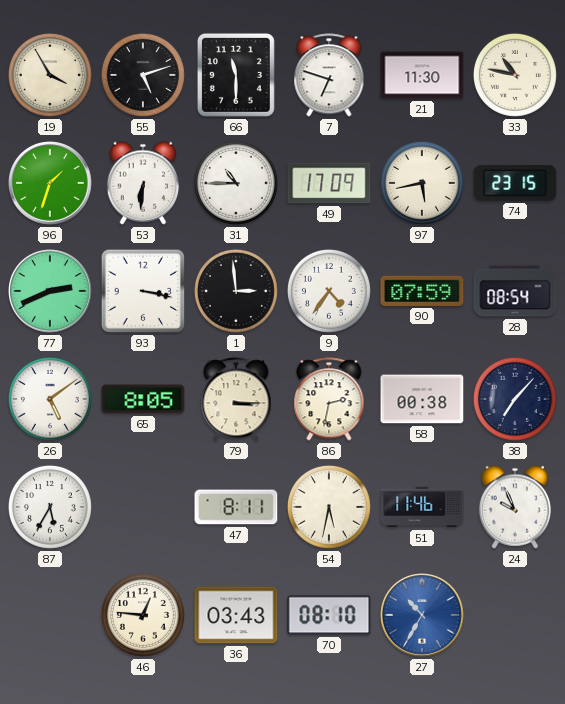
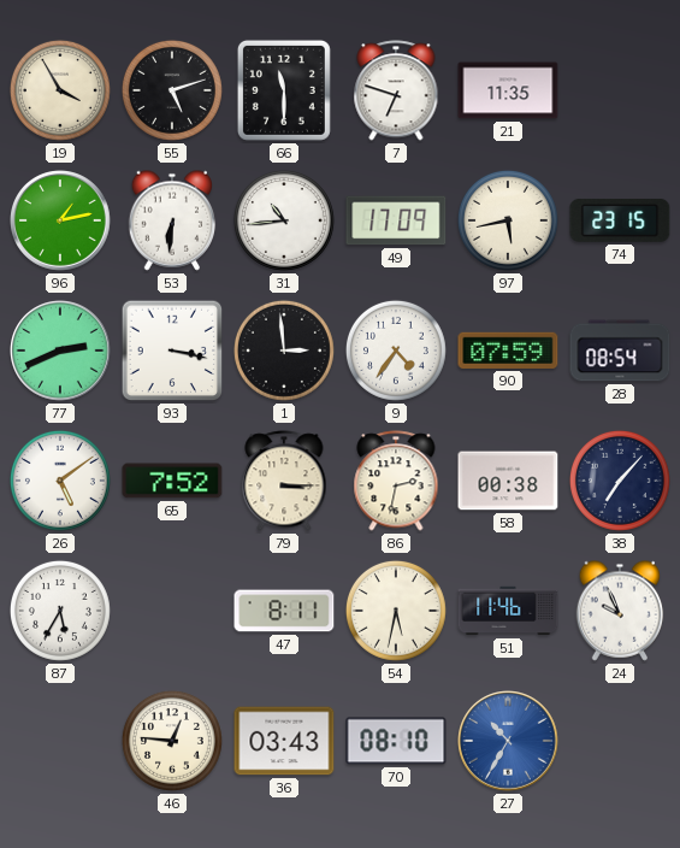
21: 11:30 -> 11:35 (508, 90)
33: 10:47 -> none (515, 75)
96: 1:33 -> 1:13 (61, 222)
31: 10:45 -> 10:44 (284, 220)
65: 8:05 -> 7:52 (172, 481)
